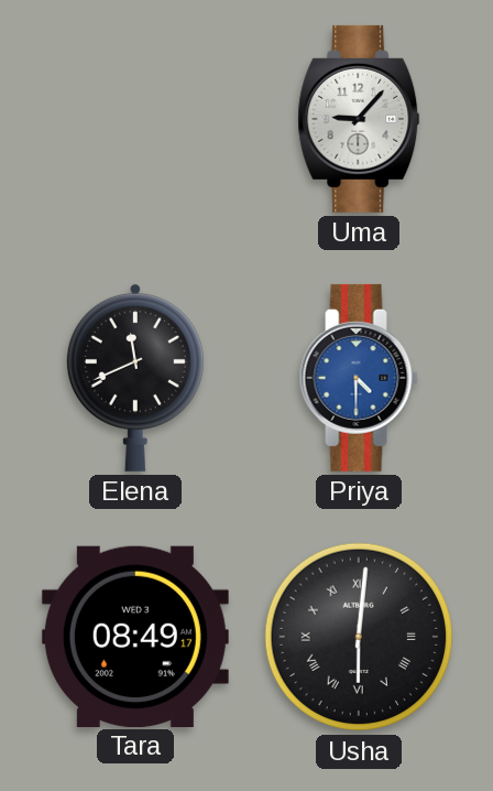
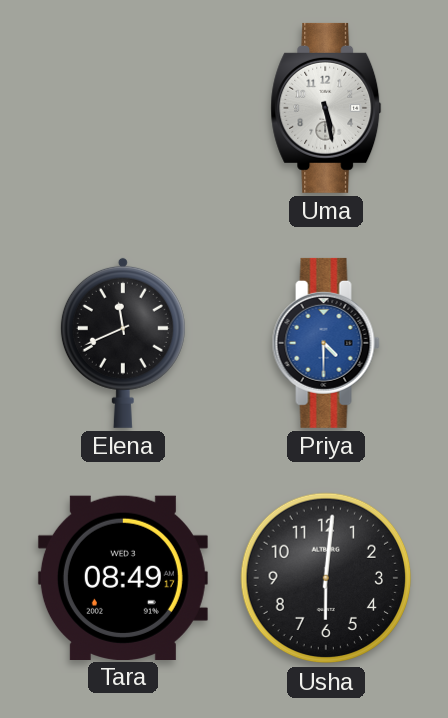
Uma: 9:07 -> 5:28 (326, 108)
Usha numerals: Roman -> Arabic (326, 578)
